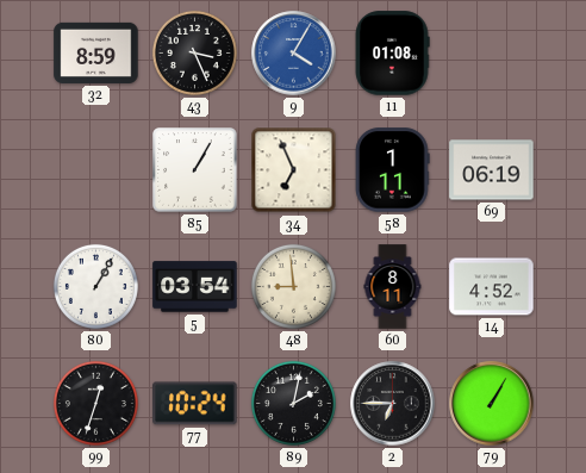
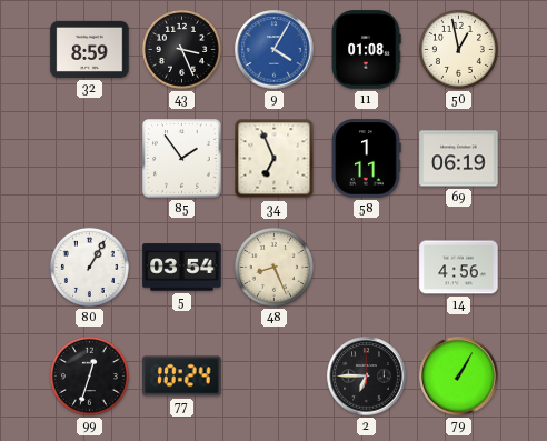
50: none -> 12:58 (458, 49)
85: 1:05 -> 1:54 (182, 159)
48: 8:59 -> 8:26 (273, 267)
60: 8:11 -> none (393, 287)
14: 4:52 -> 4:56 (459, 268)
89: 2:02 -> none (293, 403)
